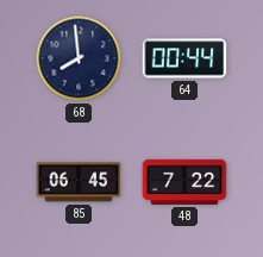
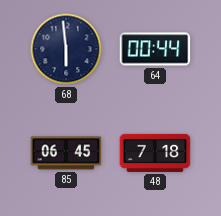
68: 7:59 -> 5:59 (66, 49)
48: 7:22 -> 7:18 (155, 153)
